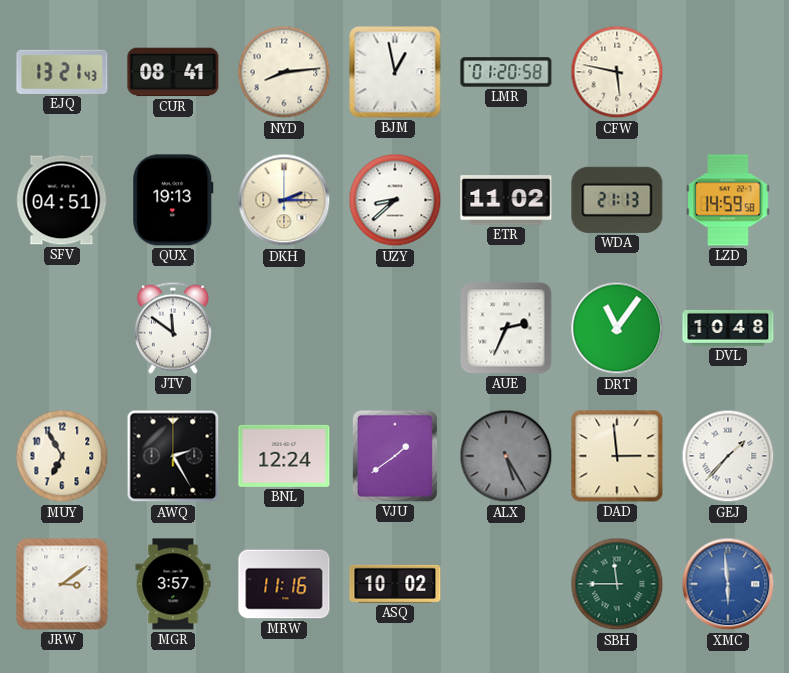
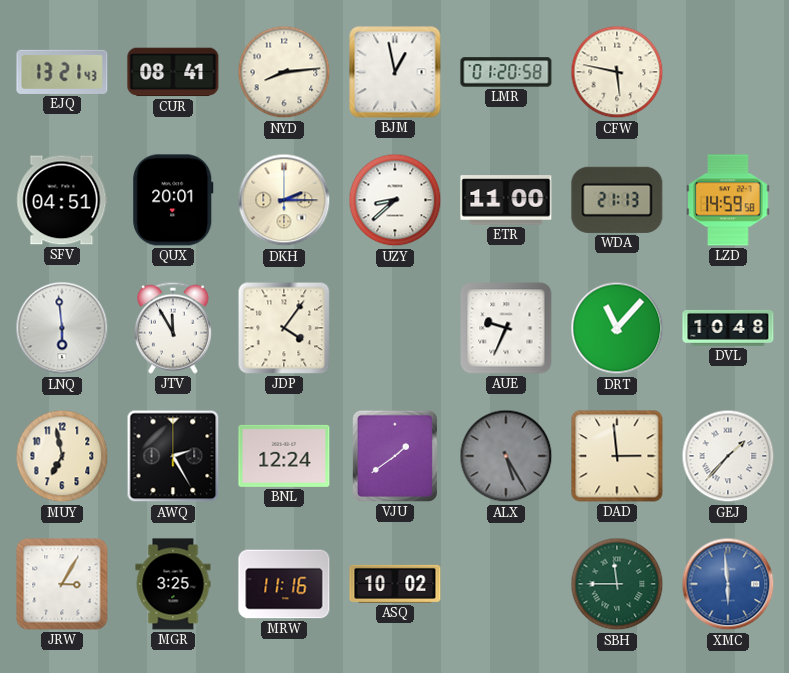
QUX: 19:13 -> 20:01 (173, 200)
ETR: 11:02 -> 11:00 (506, 200)
LNQ: none -> 5:59 (62, 328)
JTV: 11:51 -> 11:55 (173, 328)
JDP: none -> 4:06 (284, 328)
AUE: 2:34 -> 9:34 (506, 328)
DRT: 11:06 -> 11:07 (617, 328)
MUY: 6:55 -> 6:58 (62, 456)
JRW: 3:09 -> 3:05 (62, 584)
MGR: 3:57 -> 3:25 (173, 584)
